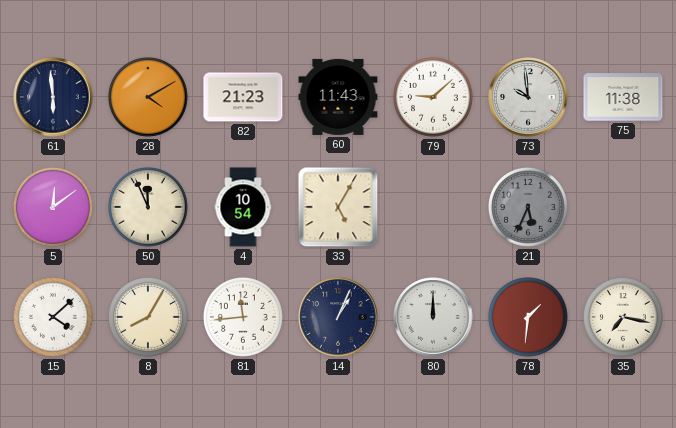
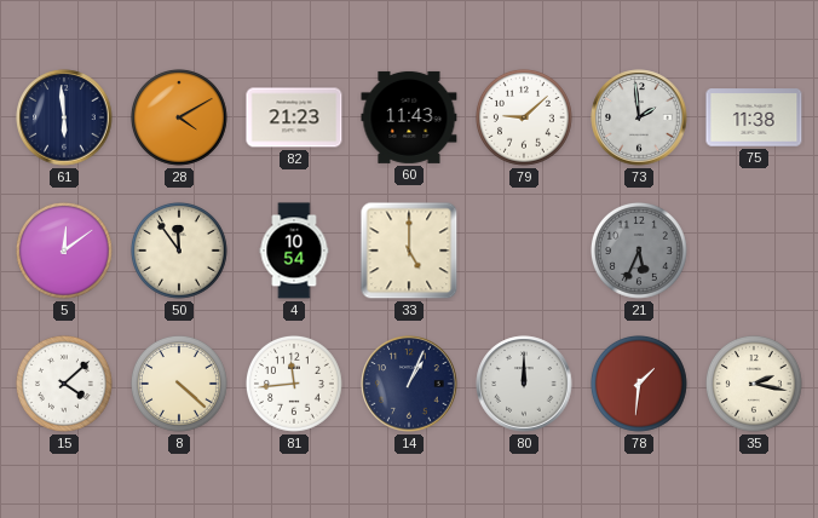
73: 9:59 -> 1:59 (639, 117)
50: 11:56 -> 11:54 (180, 252)
33: 5:05 -> 5:00 (409, 251)
8: 8:05 -> 4:22 (180, 385)
35: 7:17 -> 2:17 (755, 385)
